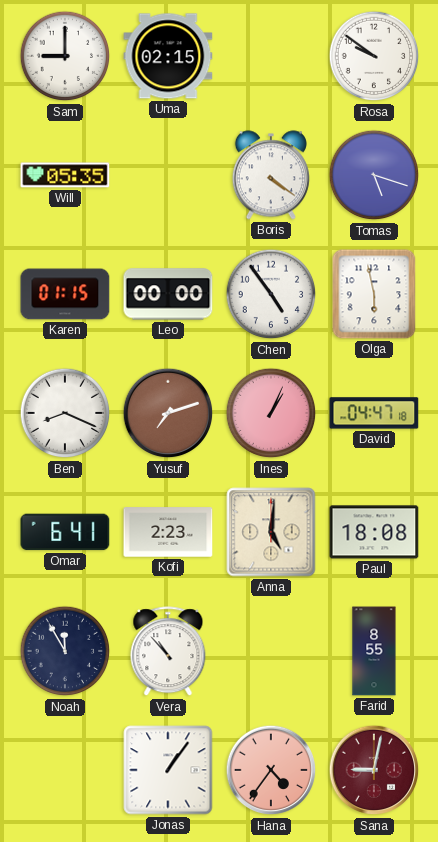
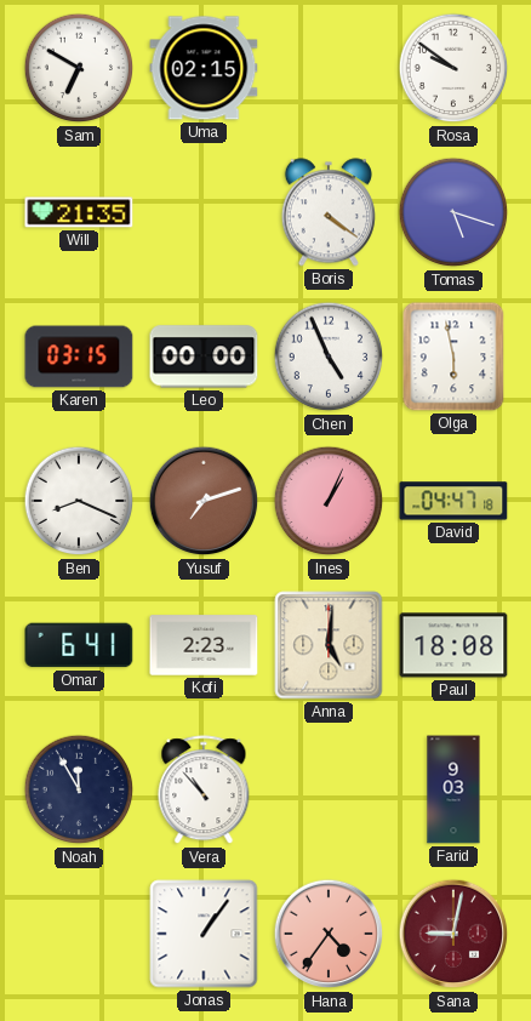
Sam: 9:00 -> 6:50 (79, 68)
Will: 05:35 -> 21:35 (79, 212)
Karen: 01:15 -> 03:15 (79, 357)
Chen: 4:54 -> 4:56 (329, 357)
Farid: 8:55 -> 9:03 (453, 789)
